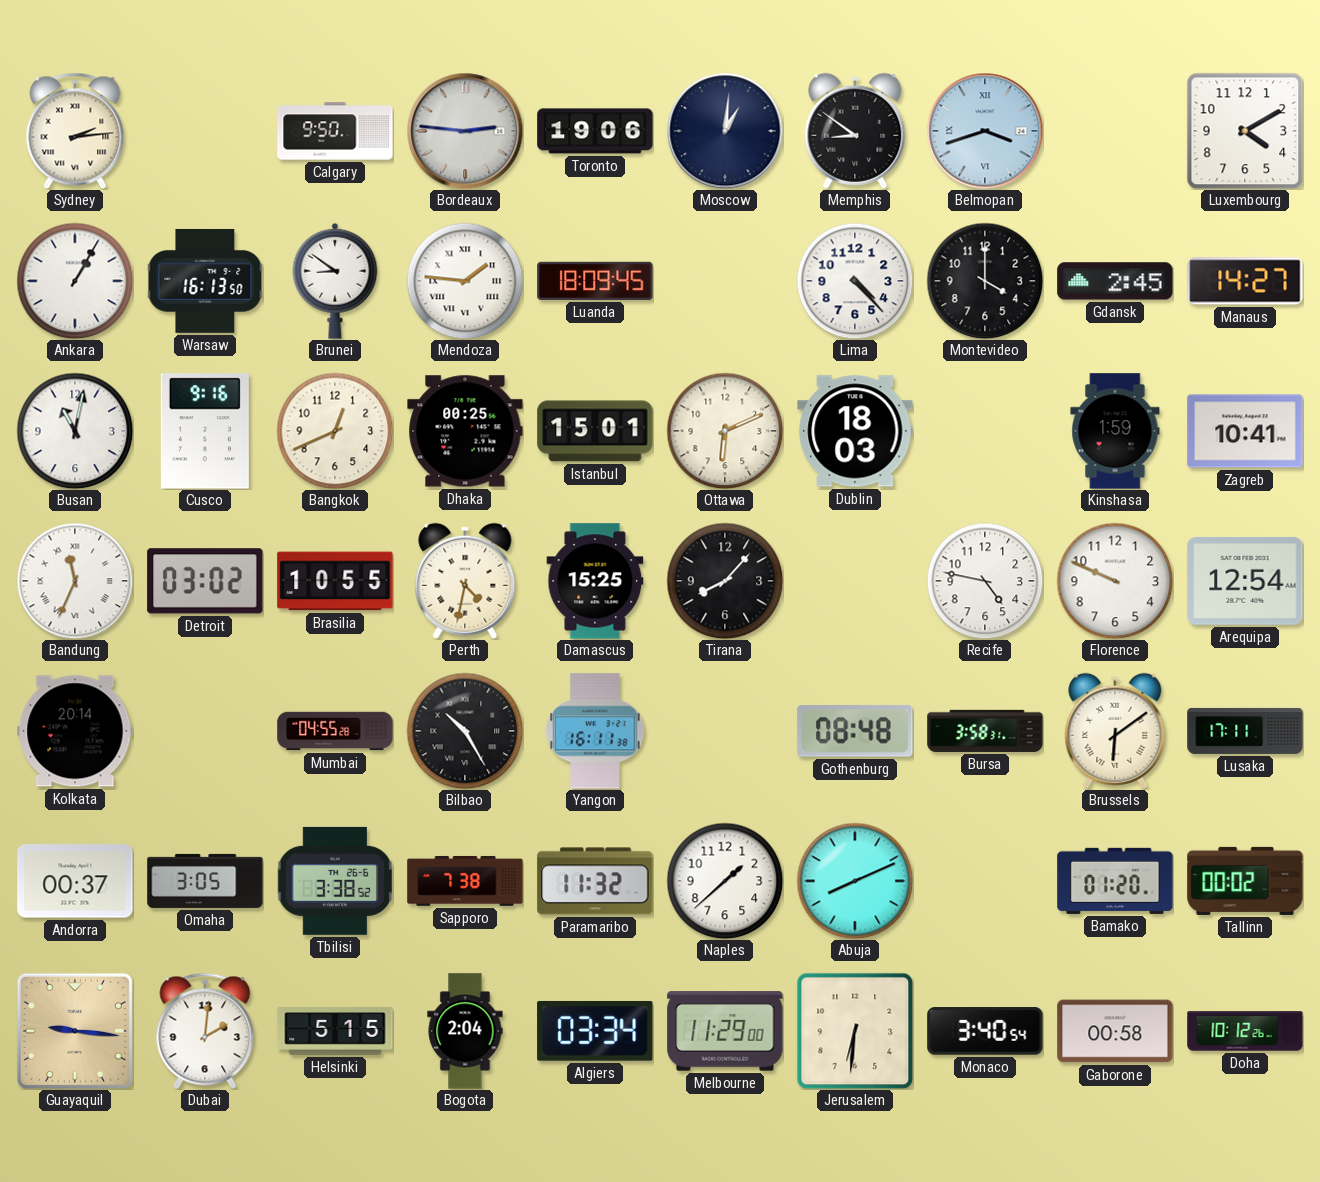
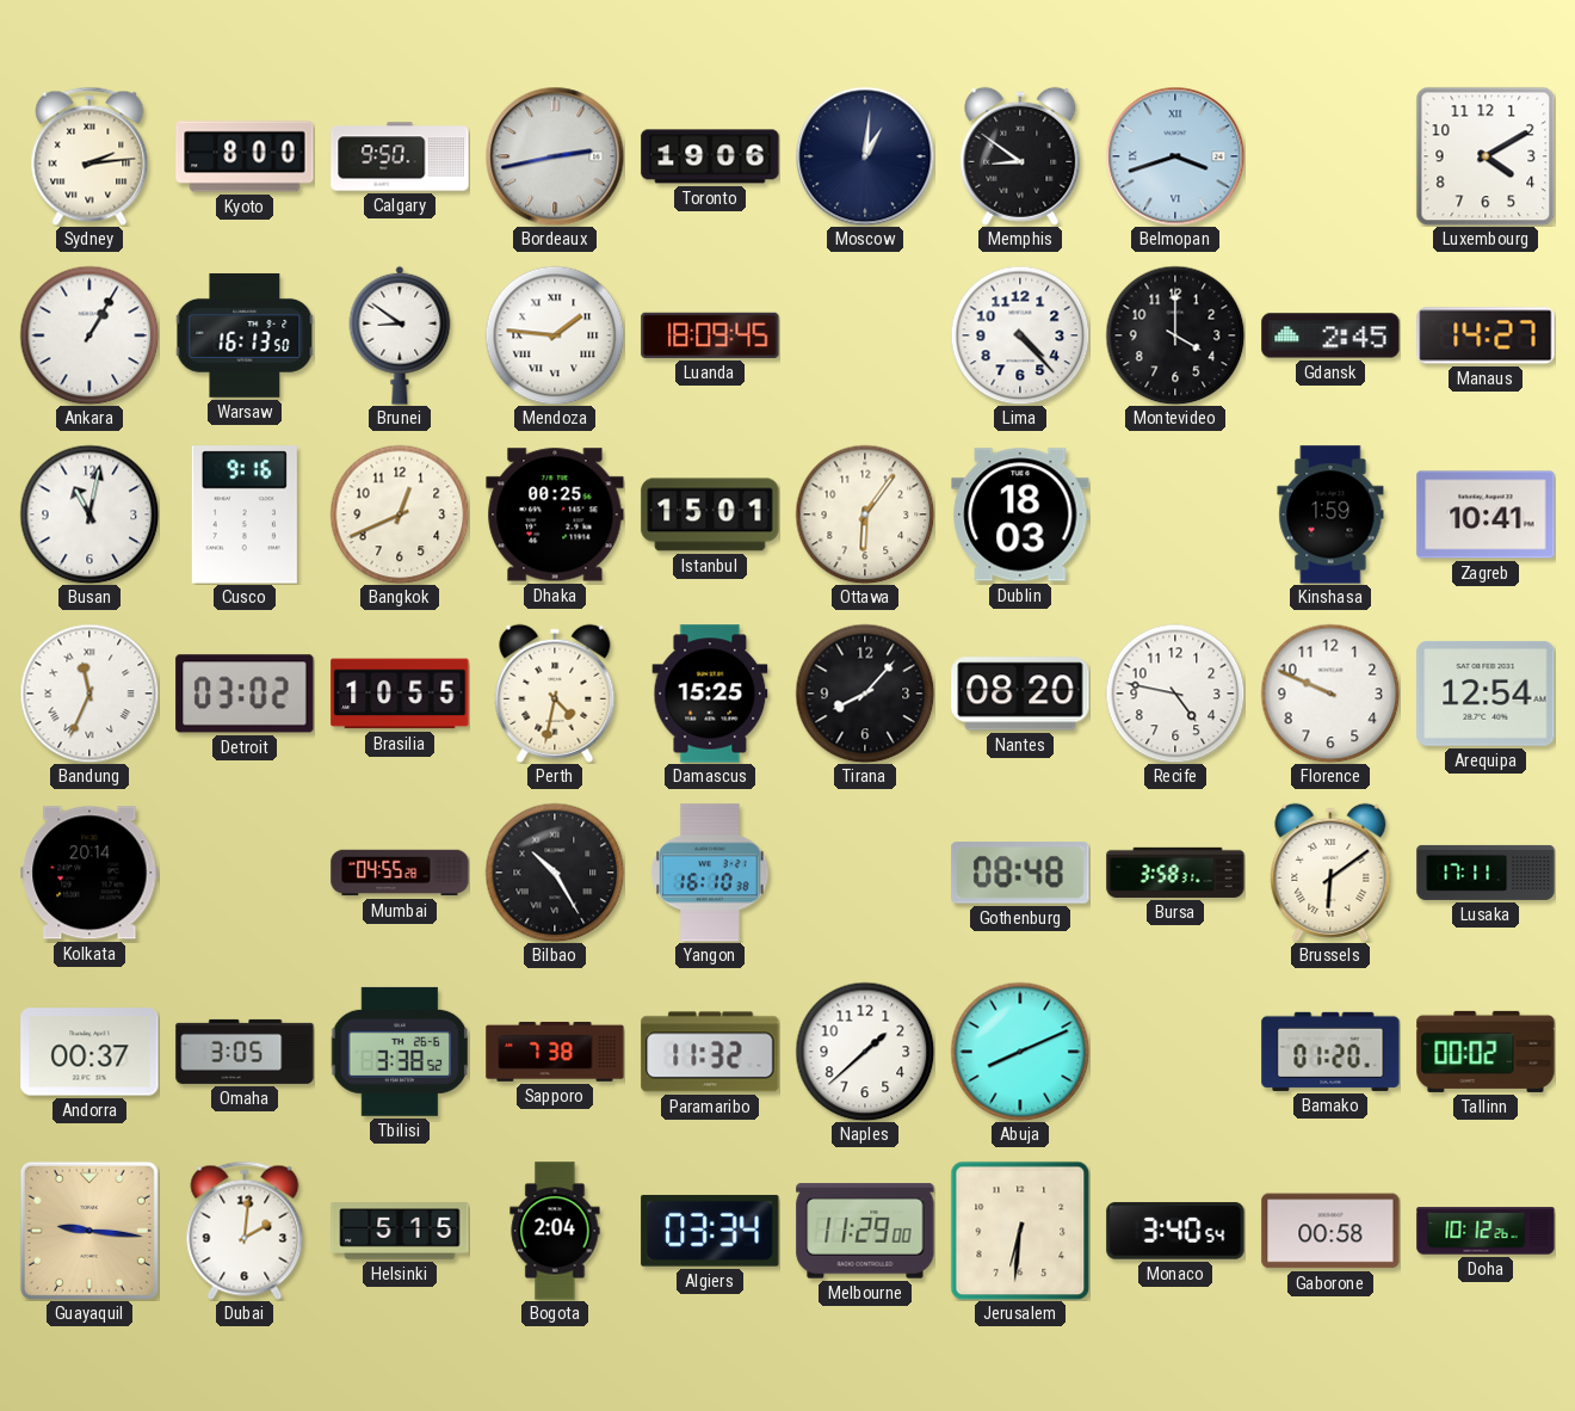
Kyoto: none -> 8:00 (245, 156)
Bordeaux: 2:46 -> 2:43 (555, 156)
Ottawa: 6:11 -> 6:06 (865, 515)
Nantes: none -> 08:20 (1020, 694)
Yangon: 16:11 -> 16:10 (710, 873)
